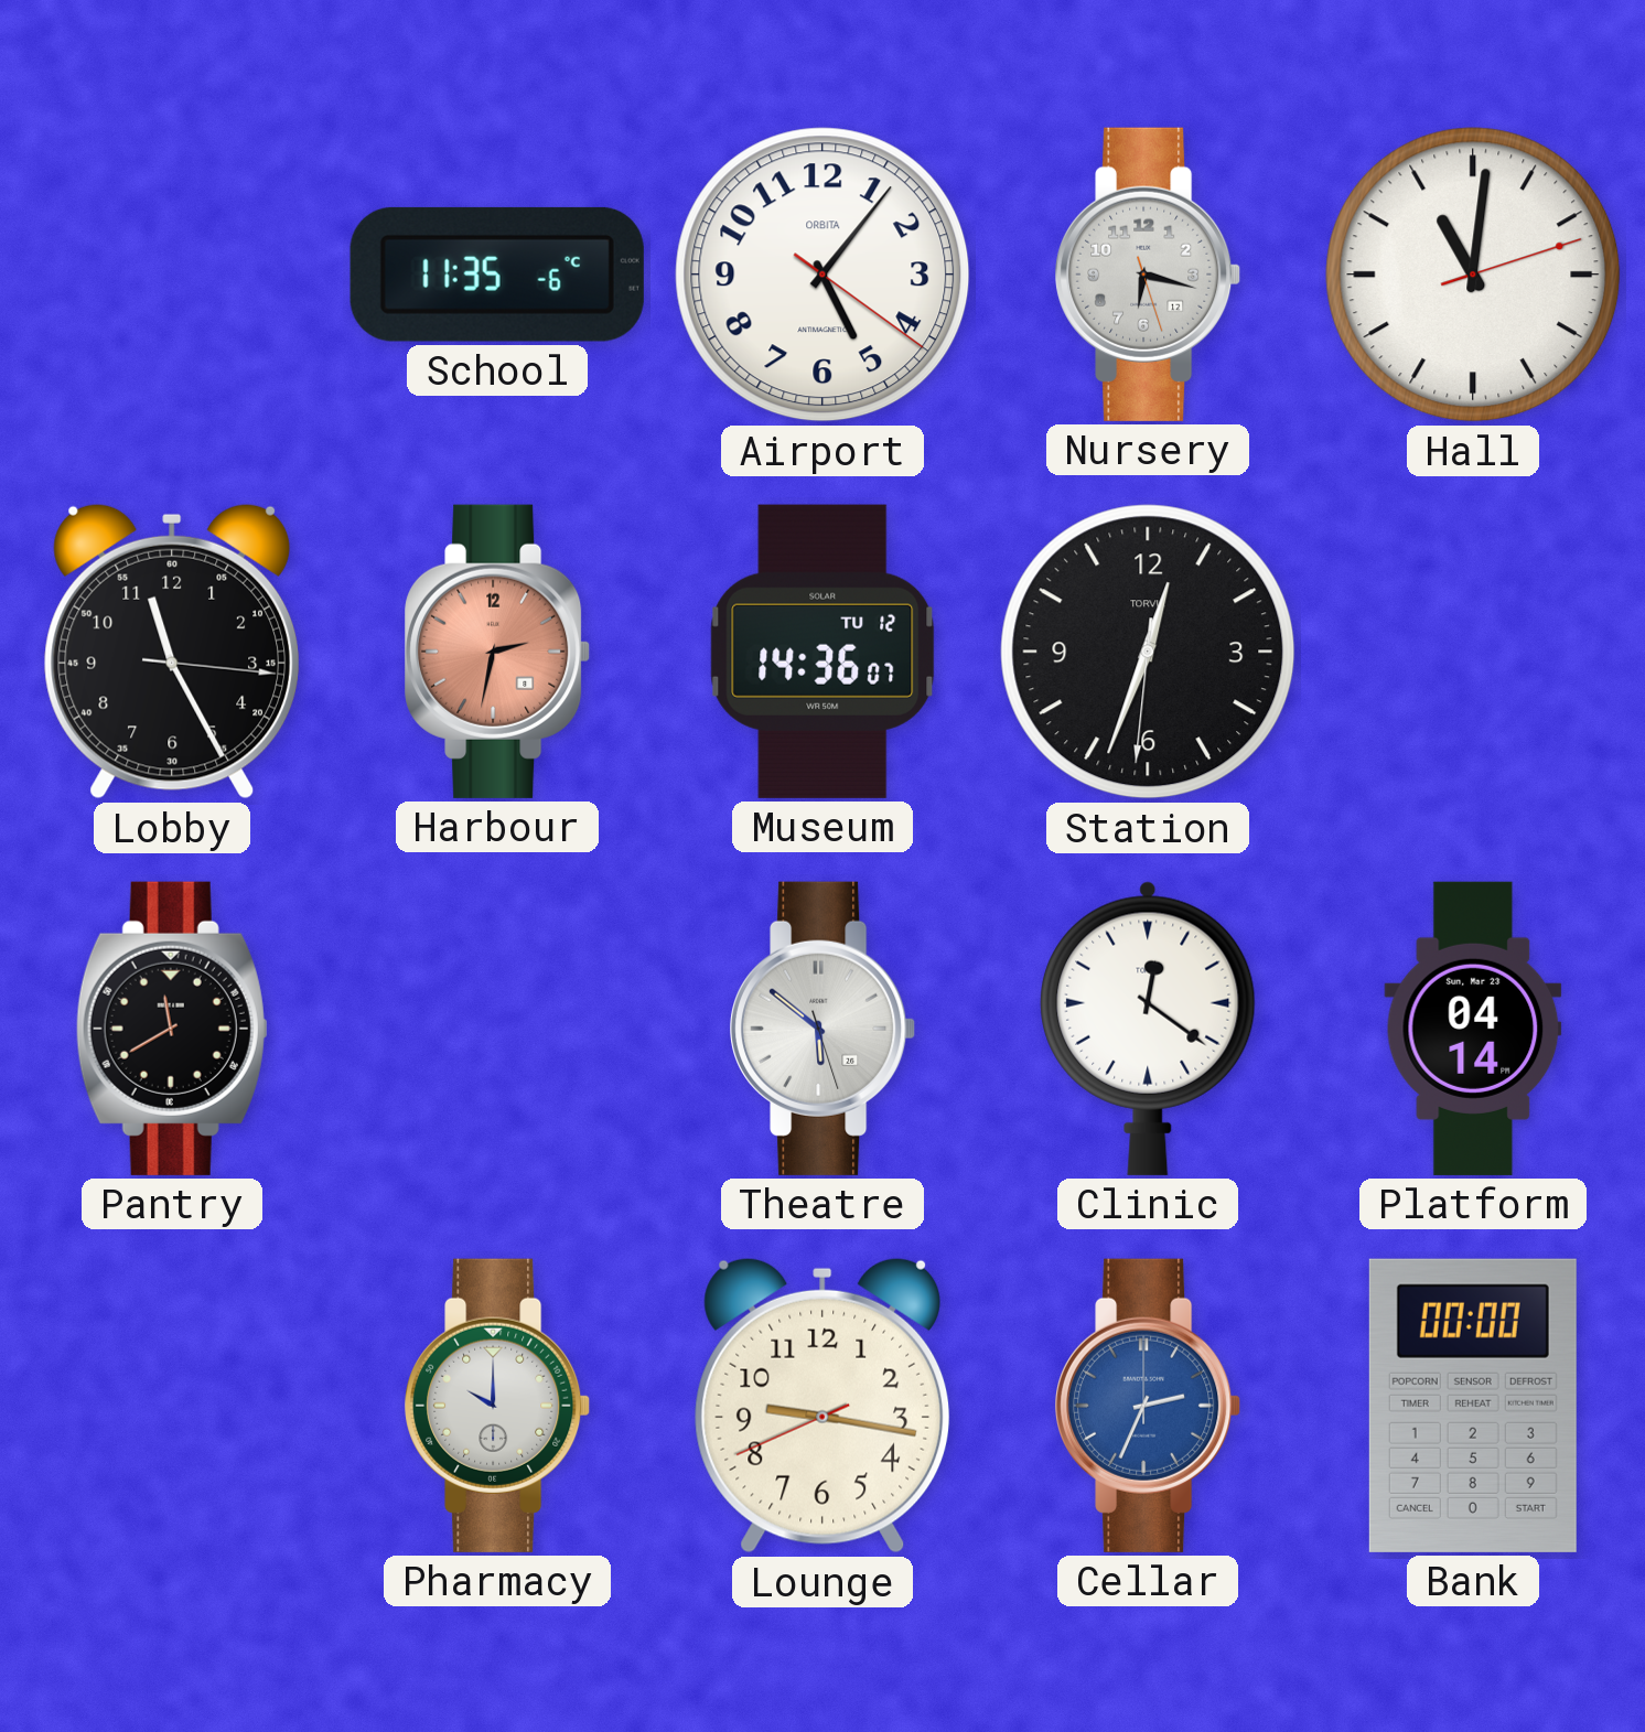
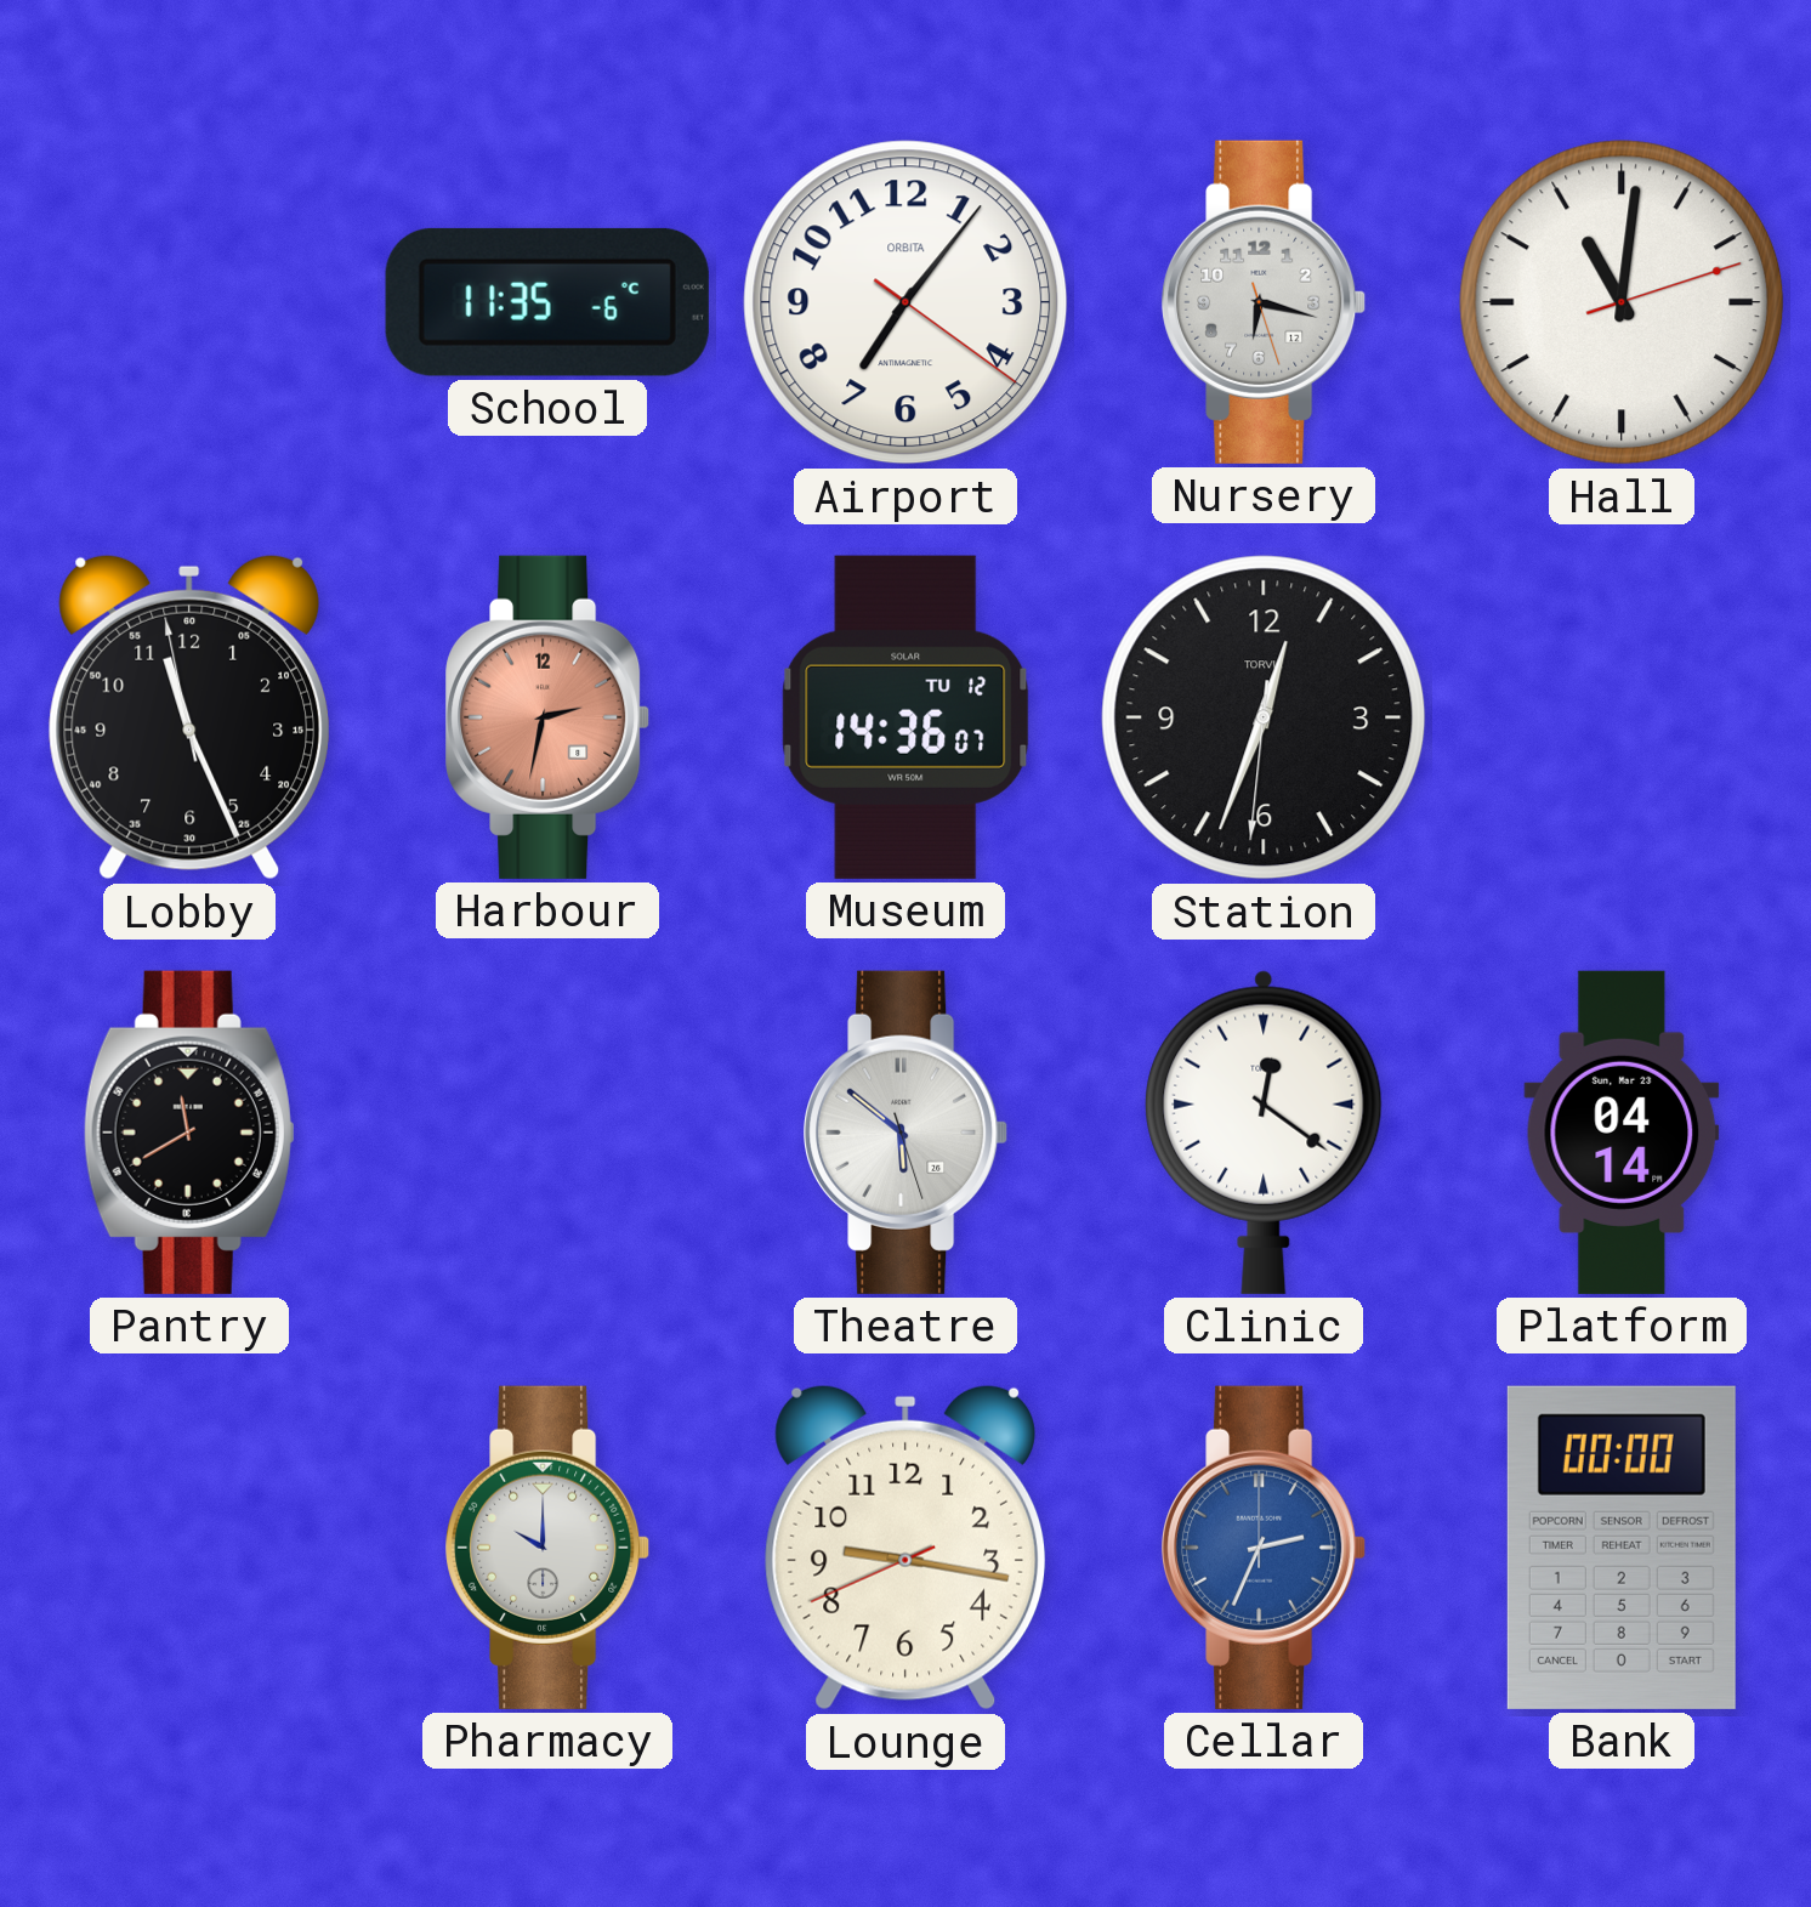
Airport: 5:06 -> 7:06 (906, 302)
Lobby: 11:25:16 -> 11:25:58 (189, 717)
